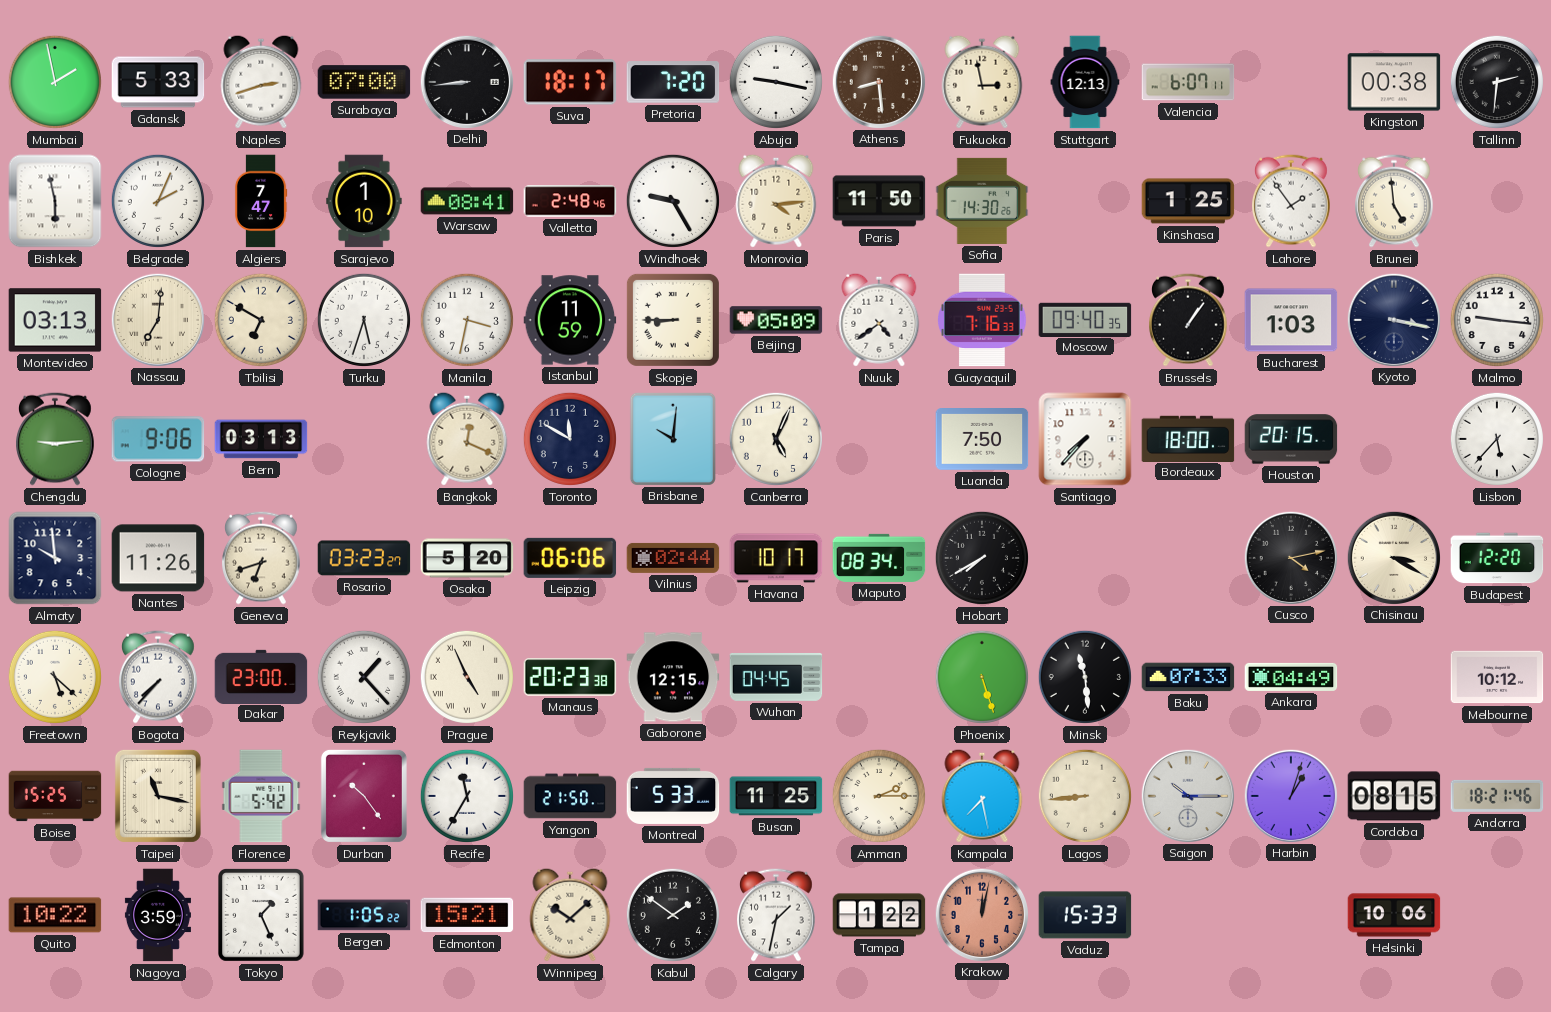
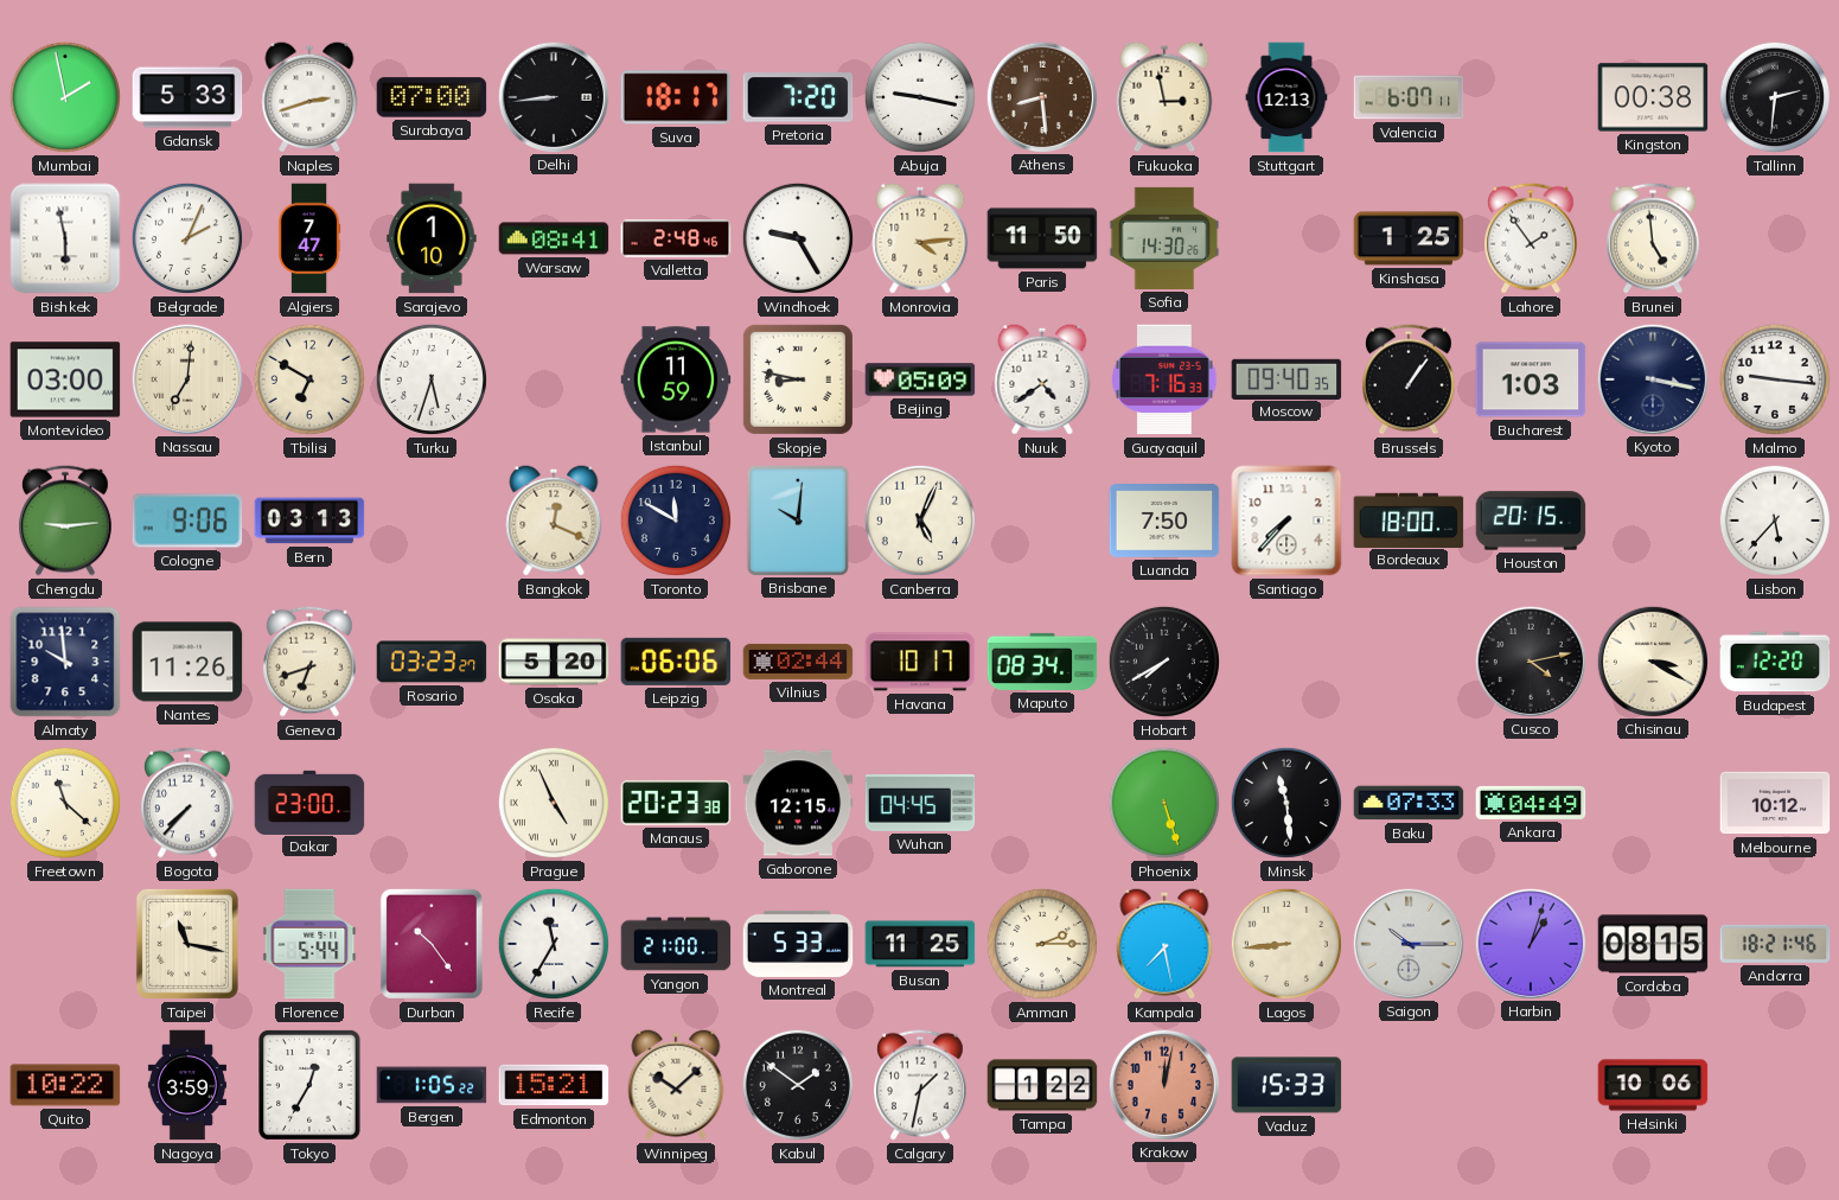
Montevideo: 03:13 -> 03:00 (65, 379)
Manila: 3:32 -> none (467, 320)
Skopje: 8:45 -> 8:47 (798, 379)
Freetown: 5:22 -> 11:22 (65, 803)
Reykjavik: 1:23 -> none (364, 677)
Boise: 15:25 -> none (55, 796)
Florence: 5:42 -> 5:44 (309, 944)
Yangon: 21:50 -> 21:00 (676, 944)
Tokyo: 1:26 -> 12:35 (311, 1086)
